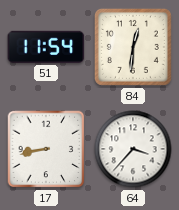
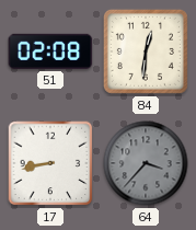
51: 11:54 -> 02:08 (50, 51)
64 dial: white -> grey (146, 163)
